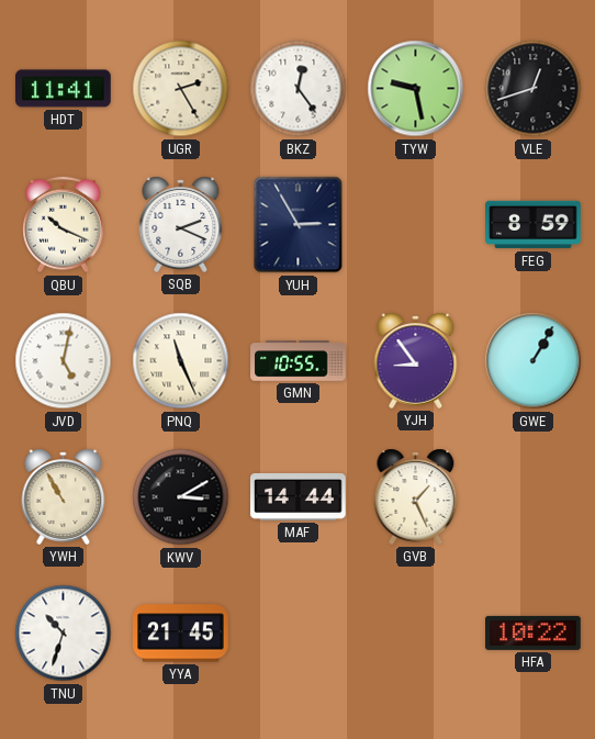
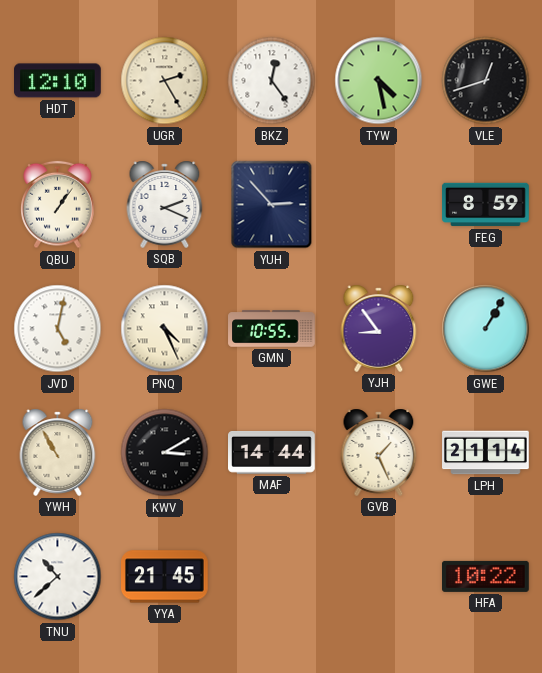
HDT: 11:41 -> 12:10 (58, 81)
TYW: 9:28 -> 4:28 (379, 81)
QBU: 10:19 -> 1:06 (58, 205)
YUH: 2:55 -> 2:53 (272, 205)
PNQ: 11:26 -> 4:26 (165, 329)
LPH: none -> 21:14 (486, 453)
TNU: 10:33 -> 10:38 (58, 577)
